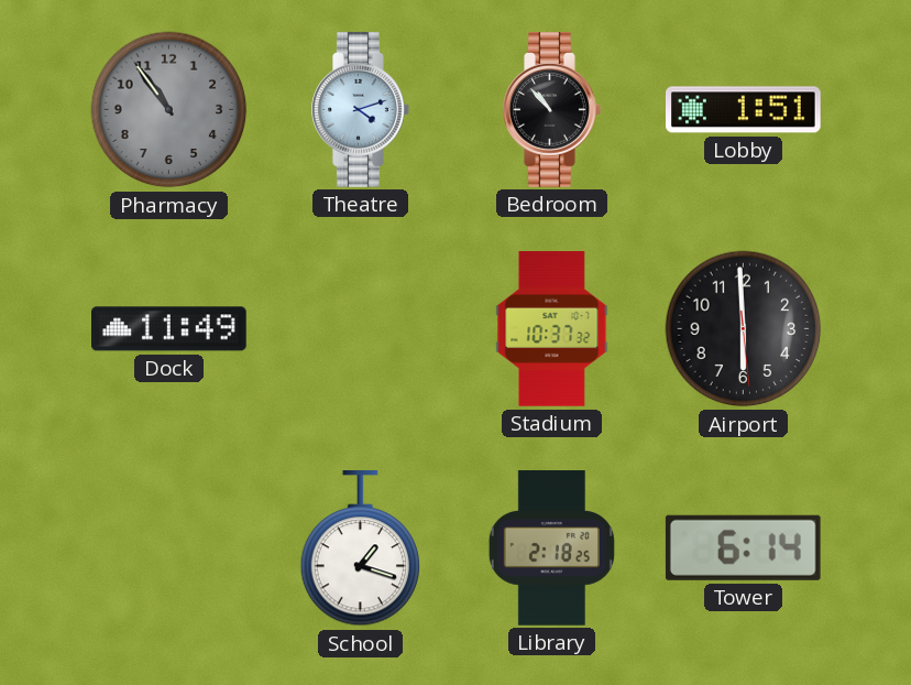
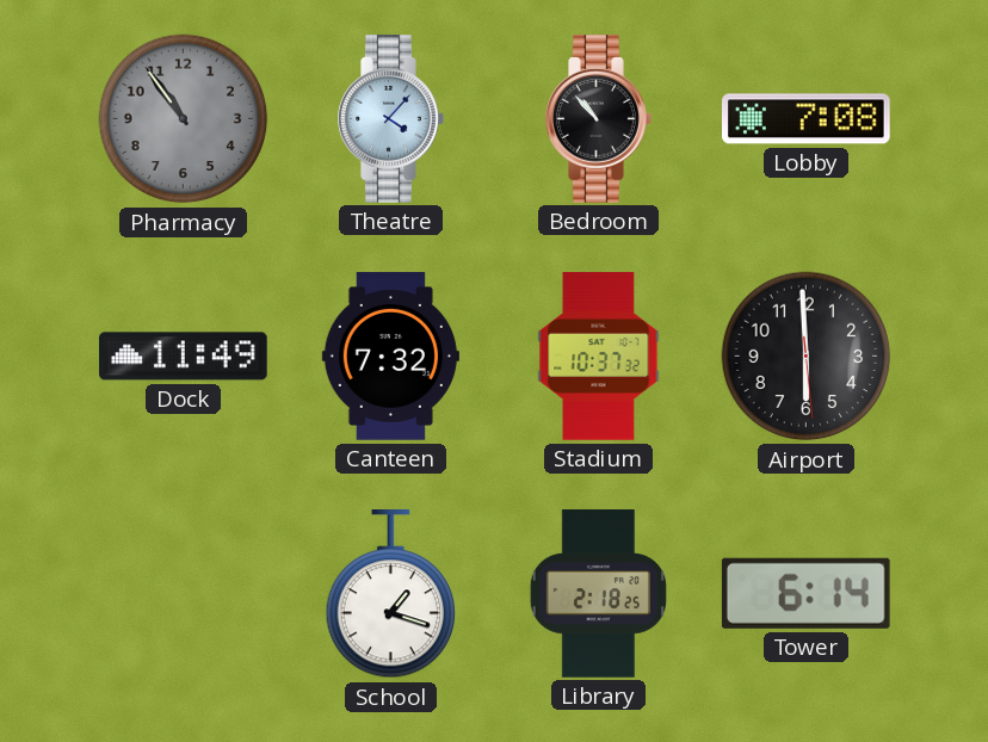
Theatre: 4:12 -> 4:07 (391, 119)
Lobby: 1:51 -> 7:08 (807, 119)
Canteen: none -> 7:32 (390, 357)
